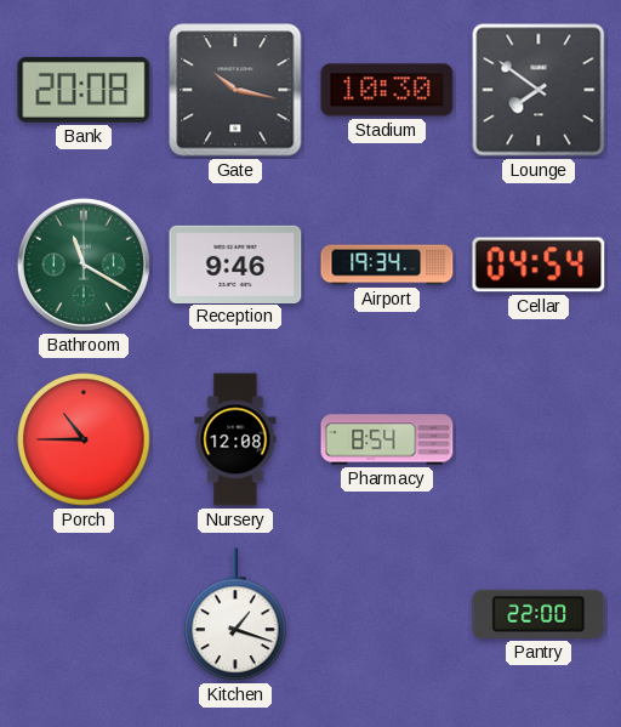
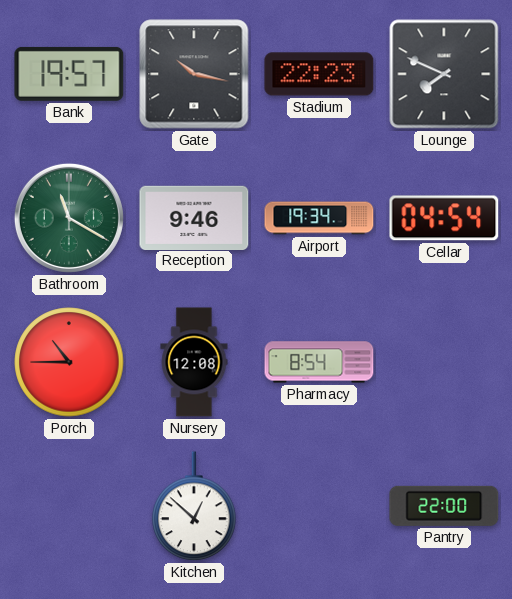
Bank: 20:08 -> 19:57 (69, 74)
Stadium: 10:30 -> 22:23 (319, 74)
Lounge: 7:51 -> 7:49 (444, 74)
Kitchen: 1:18 -> 12:52 (194, 507)
